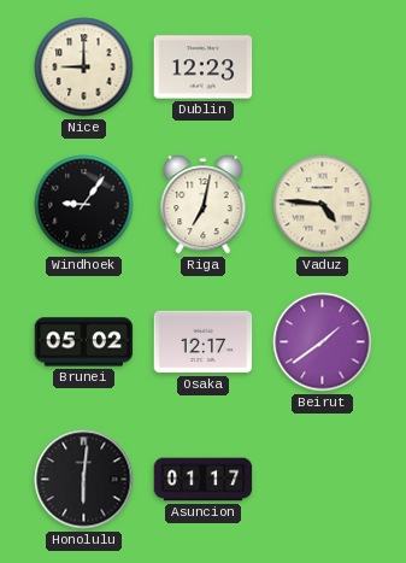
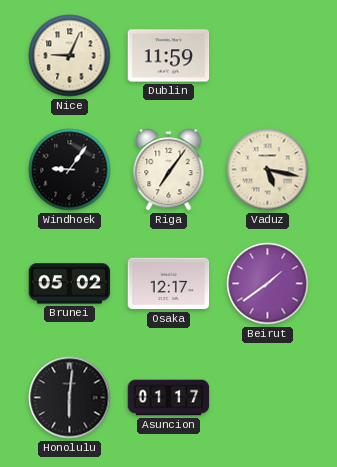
Nice: 9:00 -> 9:04 (70, 56)
Dublin: 12:23 -> 11:59 (169, 56)
Riga: 7:02 -> 7:06 (169, 170)
Vaduz: 4:46 -> 5:17 (268, 170)
